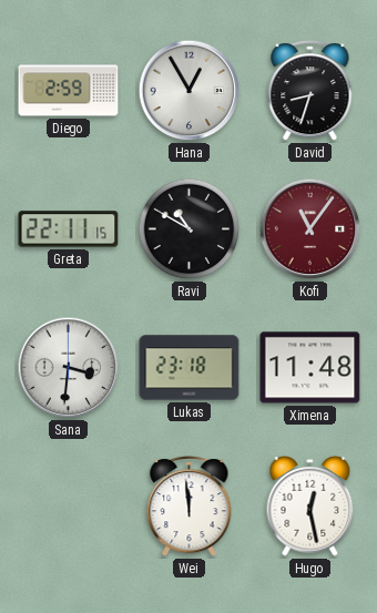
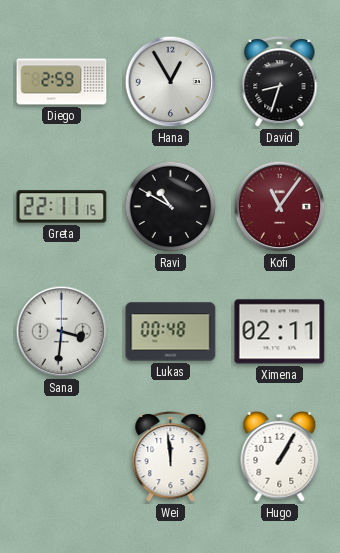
Lukas: 23:18 -> 00:48 (171, 332)
Ximena: 11:48 -> 02:11 (280, 332)
Hugo: 12:28 -> 1:05 (280, 457)
